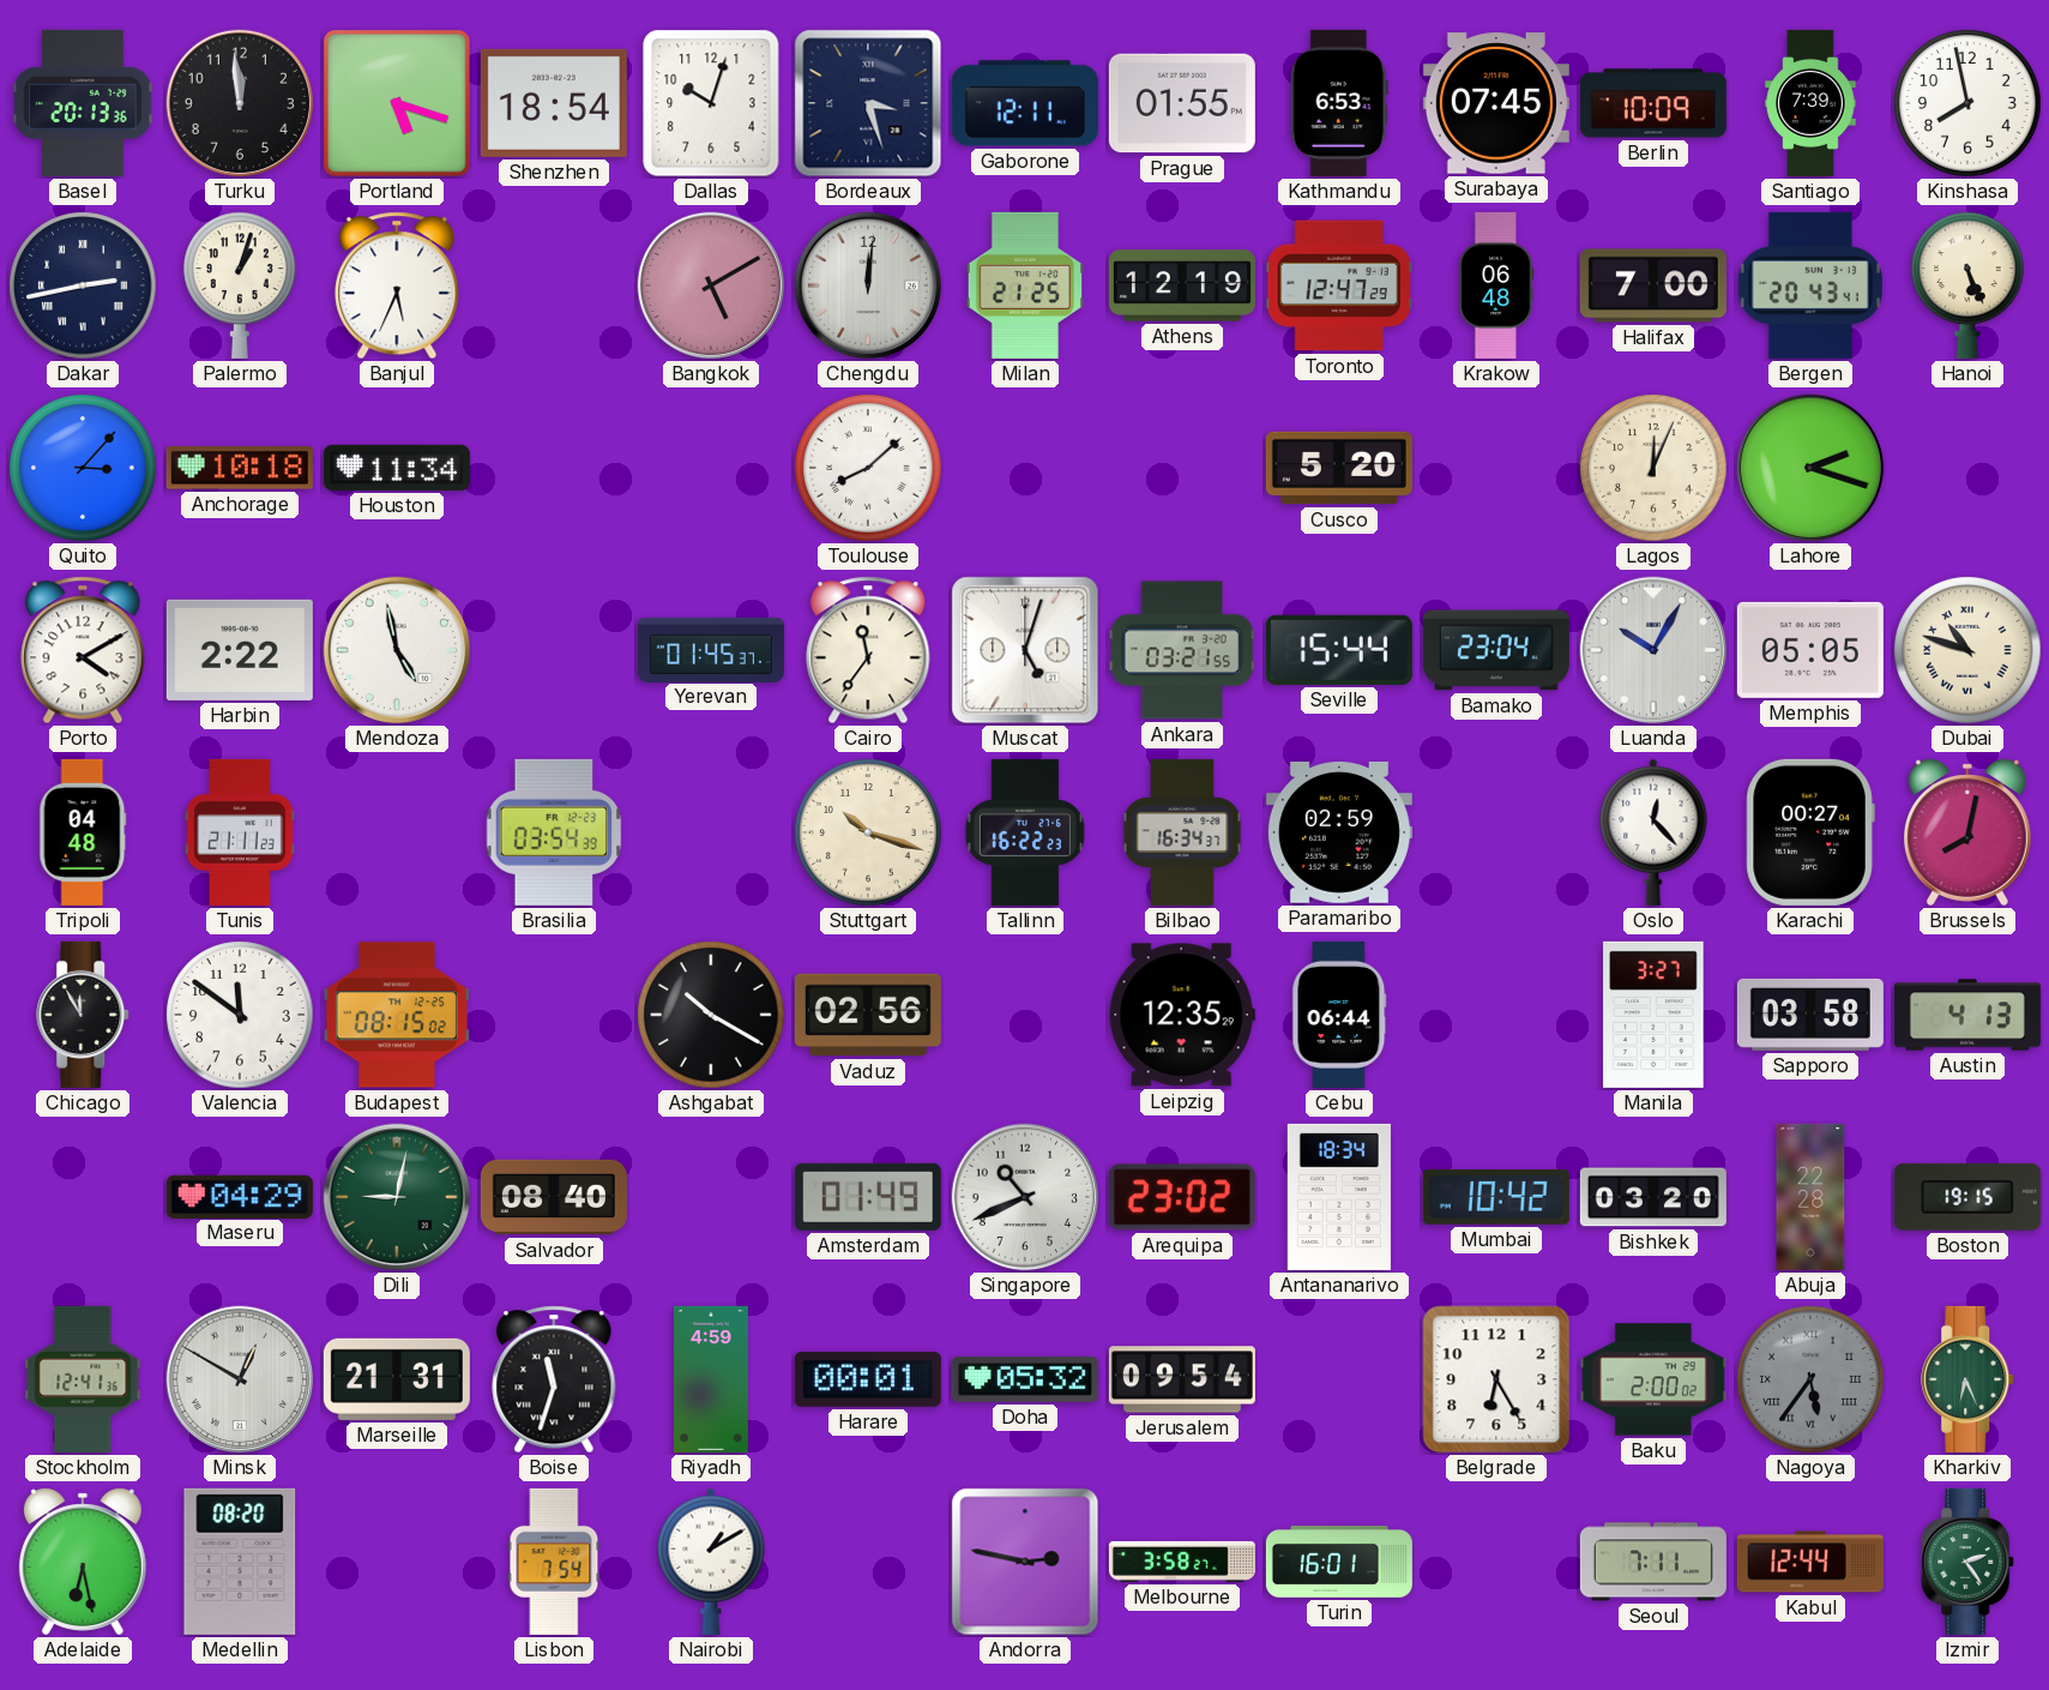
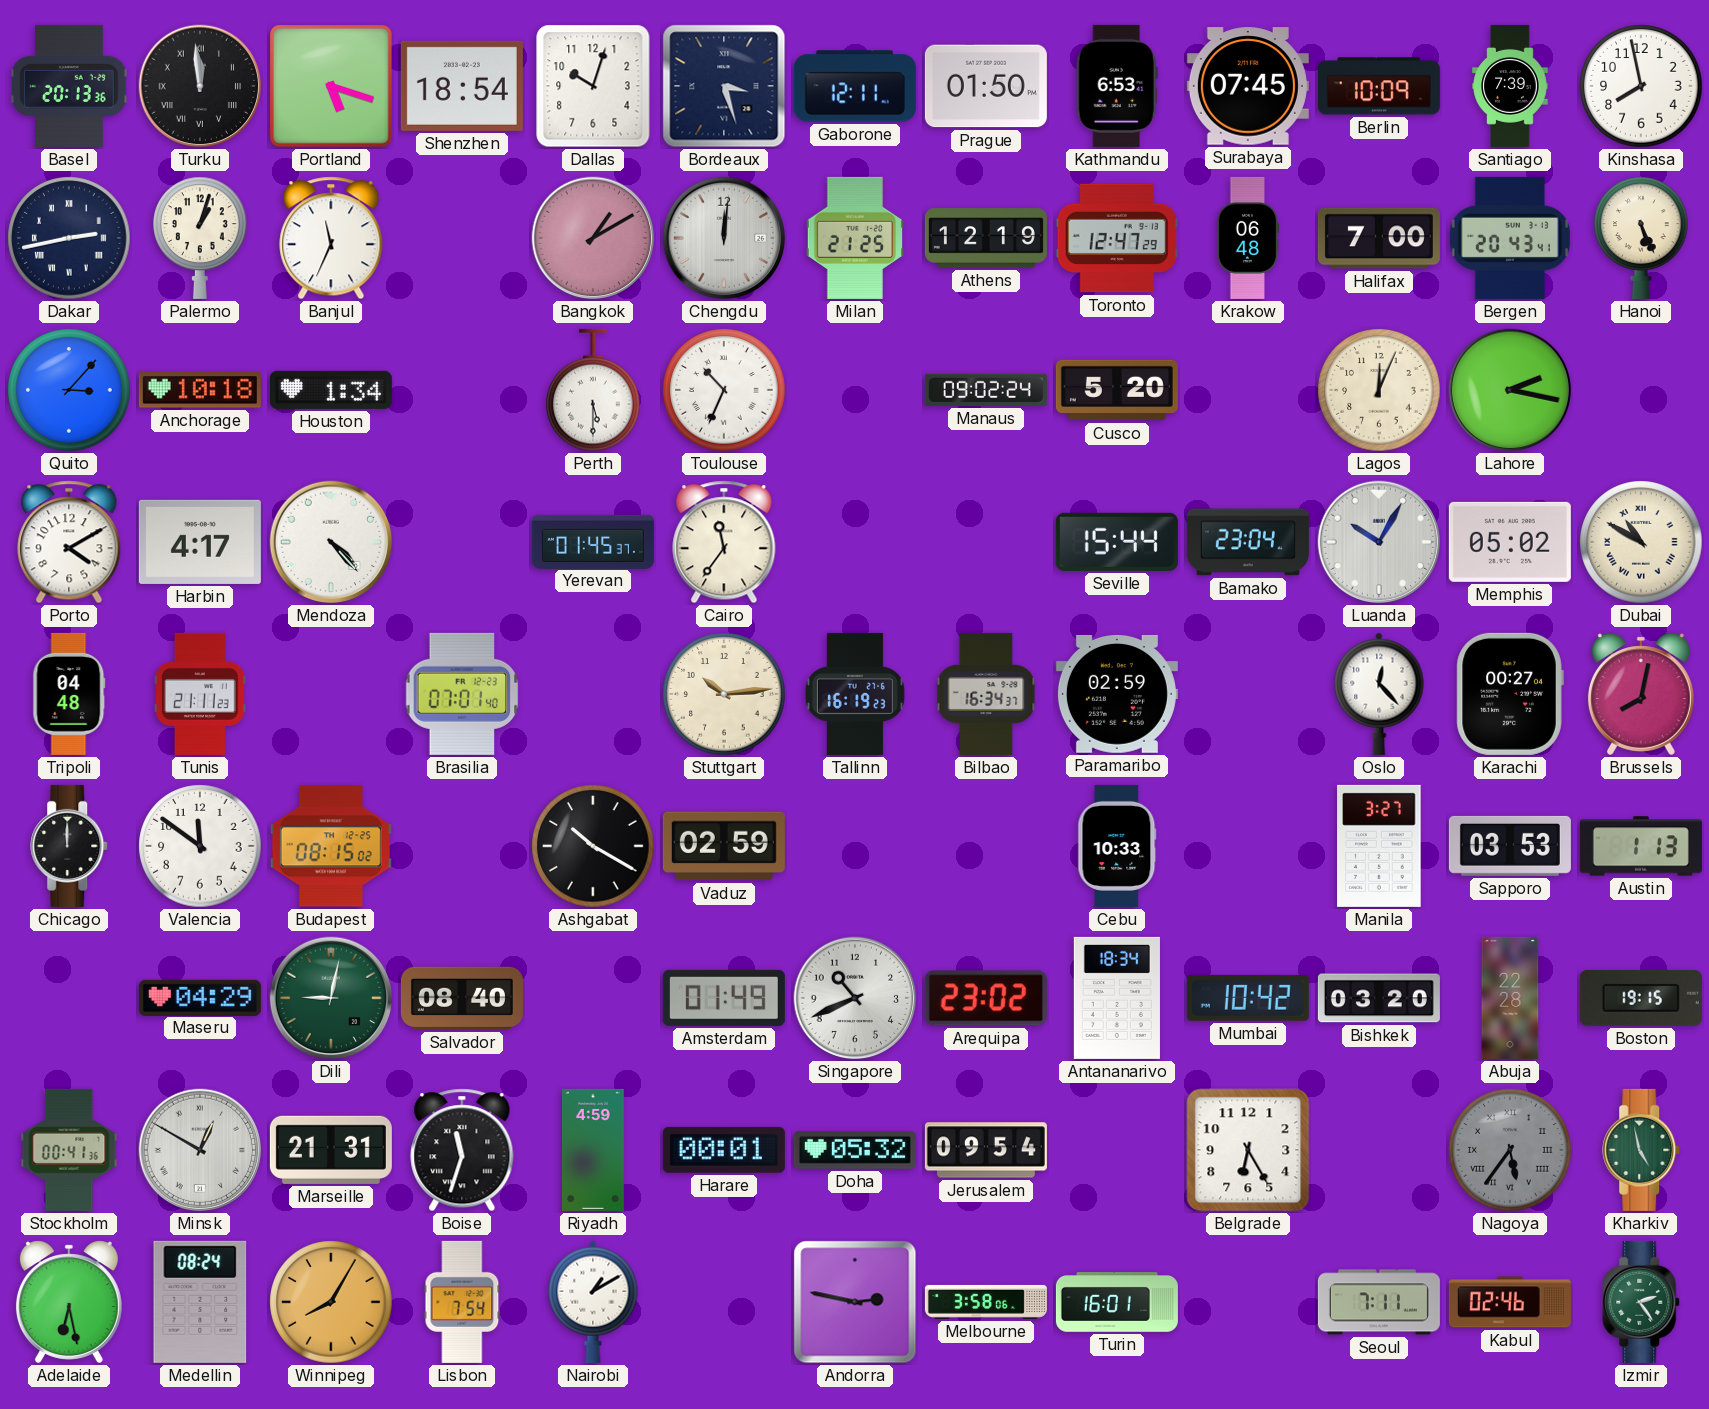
Turku numerals: Arabic -> Roman (200, 86)
Prague: 01:55 -> 01:50 (986, 86)
Banjul: 5:34 -> 11:34 (331, 238)
Bangkok: 5:10 -> 1:10 (593, 238)
Houston: 11:34 -> 1:34 (331, 390)
Perth: none -> 5:30 (593, 390)
Toulouse: 8:08 -> 10:34 (724, 390)
Manaus: none -> 09:02 (986, 390)
Lahore: 2:18 -> 2:17 (1510, 390)
Harbin: 2:22 -> 4:17 (200, 542)
Mendoza: 4:58 -> 4:23 (331, 542)
Muscat: 5:03 -> none (1025, 650)
Ankara: 03:21 -> none (1182, 650)
Memphis: 05:05 -> 05:02 (1510, 542)
Dubai: 10:48 -> 10:50 (1641, 542)
Brasilia: 03:54 -> 07:01 (462, 694)
Stuttgart: 10:18 -> 10:14 (724, 694)
Tallinn: 16:22 -> 16:19 (855, 694)
Chicago: 11:55 -> 12:00 (70, 846)
Vaduz: 02:56 -> 02:59 (724, 846)
Leipzig: 12:35 -> none (1182, 1015)
Cebu: 06:44 -> 10:33 (1117, 846)
Sapporo: 03:58 -> 03:53 (1510, 846)
Austin: 4:13 -> 1:13 (1641, 846)
Stockholm: 12:41 -> 00:41 (69, 1150)
Baku: 2:00 -> none (1653, 1379)
Kharkiv: 6:26 -> 4:58 (1642, 1150)
Medellin: 08:20 -> 08:24 (200, 1302)
Winnipeg: none -> 8:05 (331, 1302)
Melbourne: 3:58:27 -> 3:58:06 (986, 1302)
Kabul: 12:44 -> 02:46 (1510, 1302)
